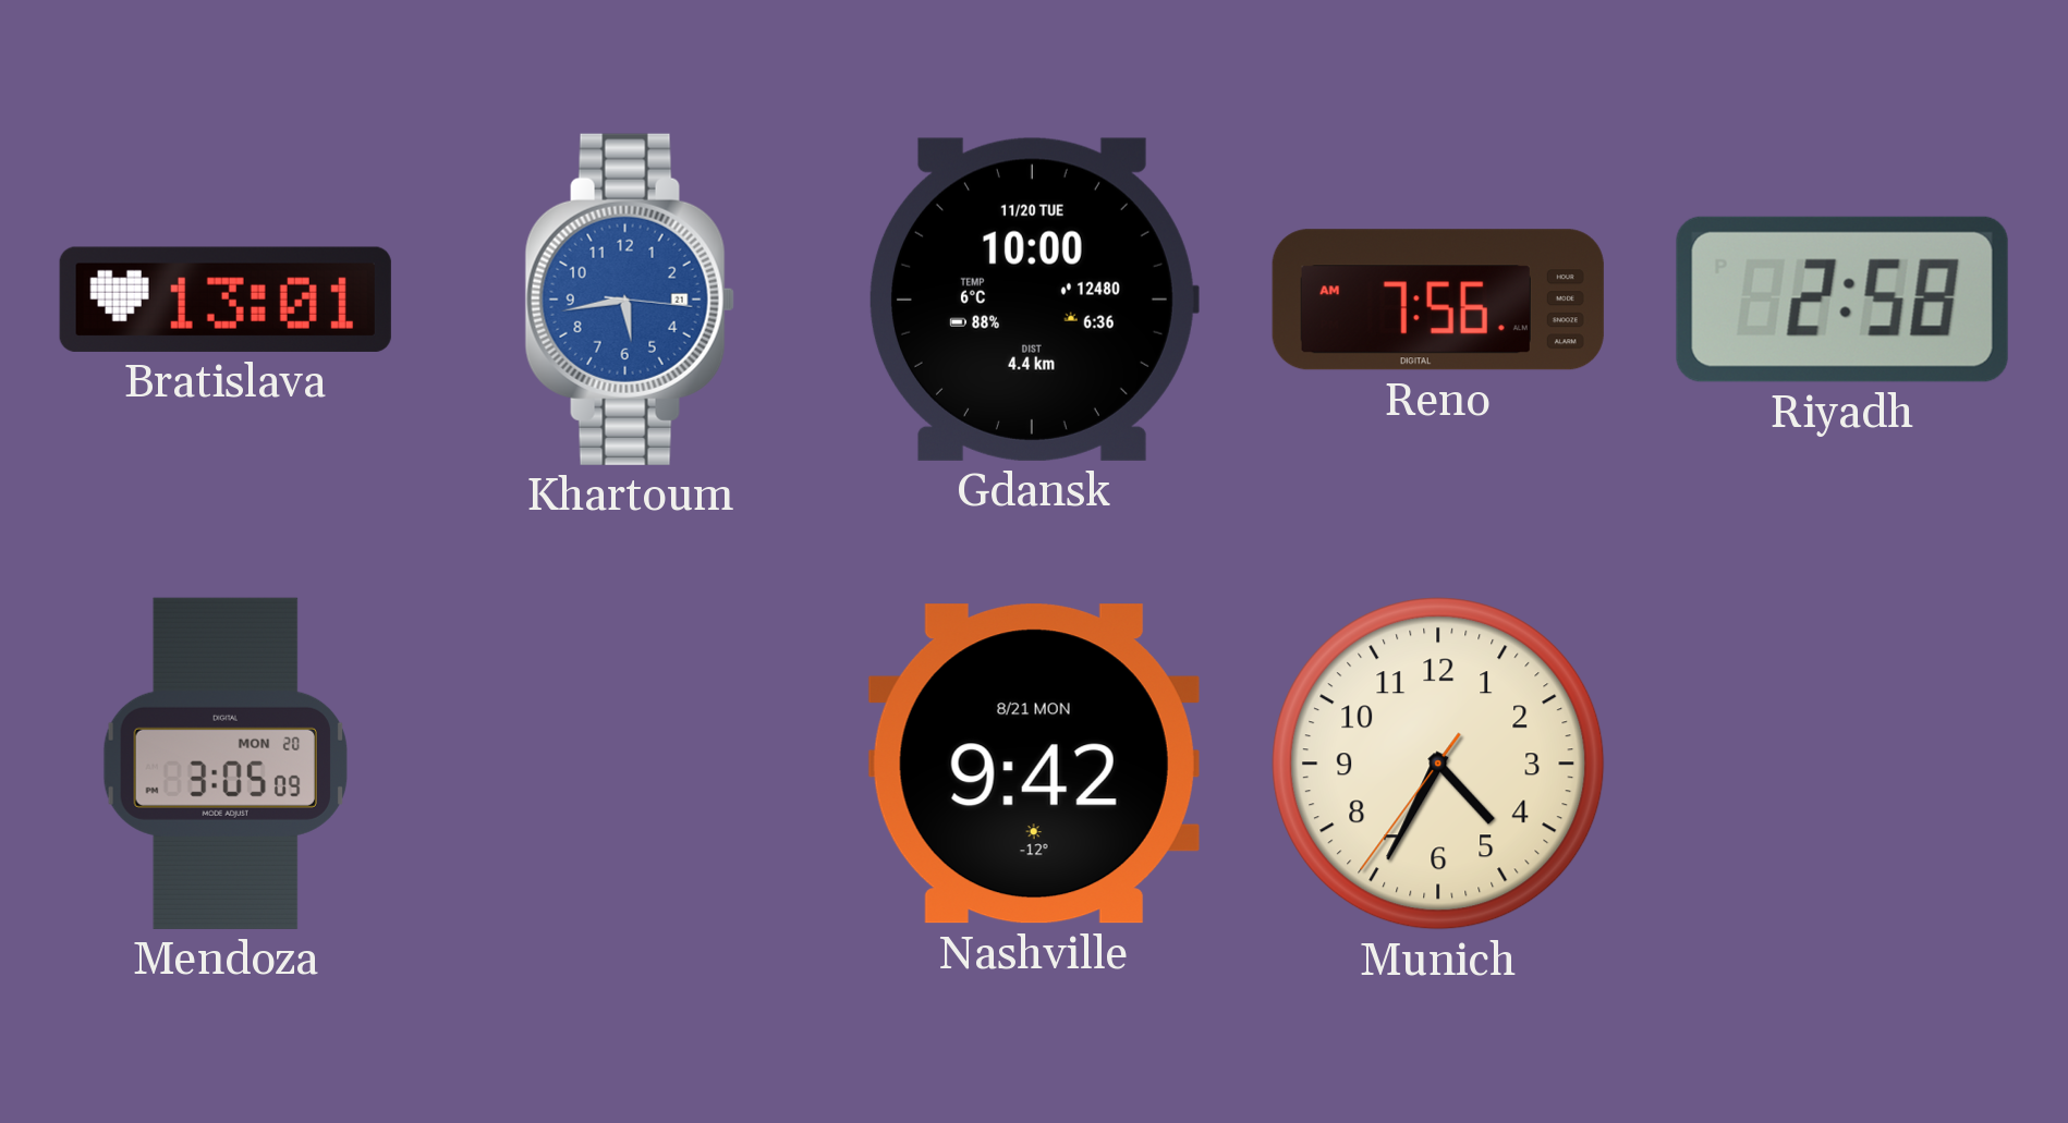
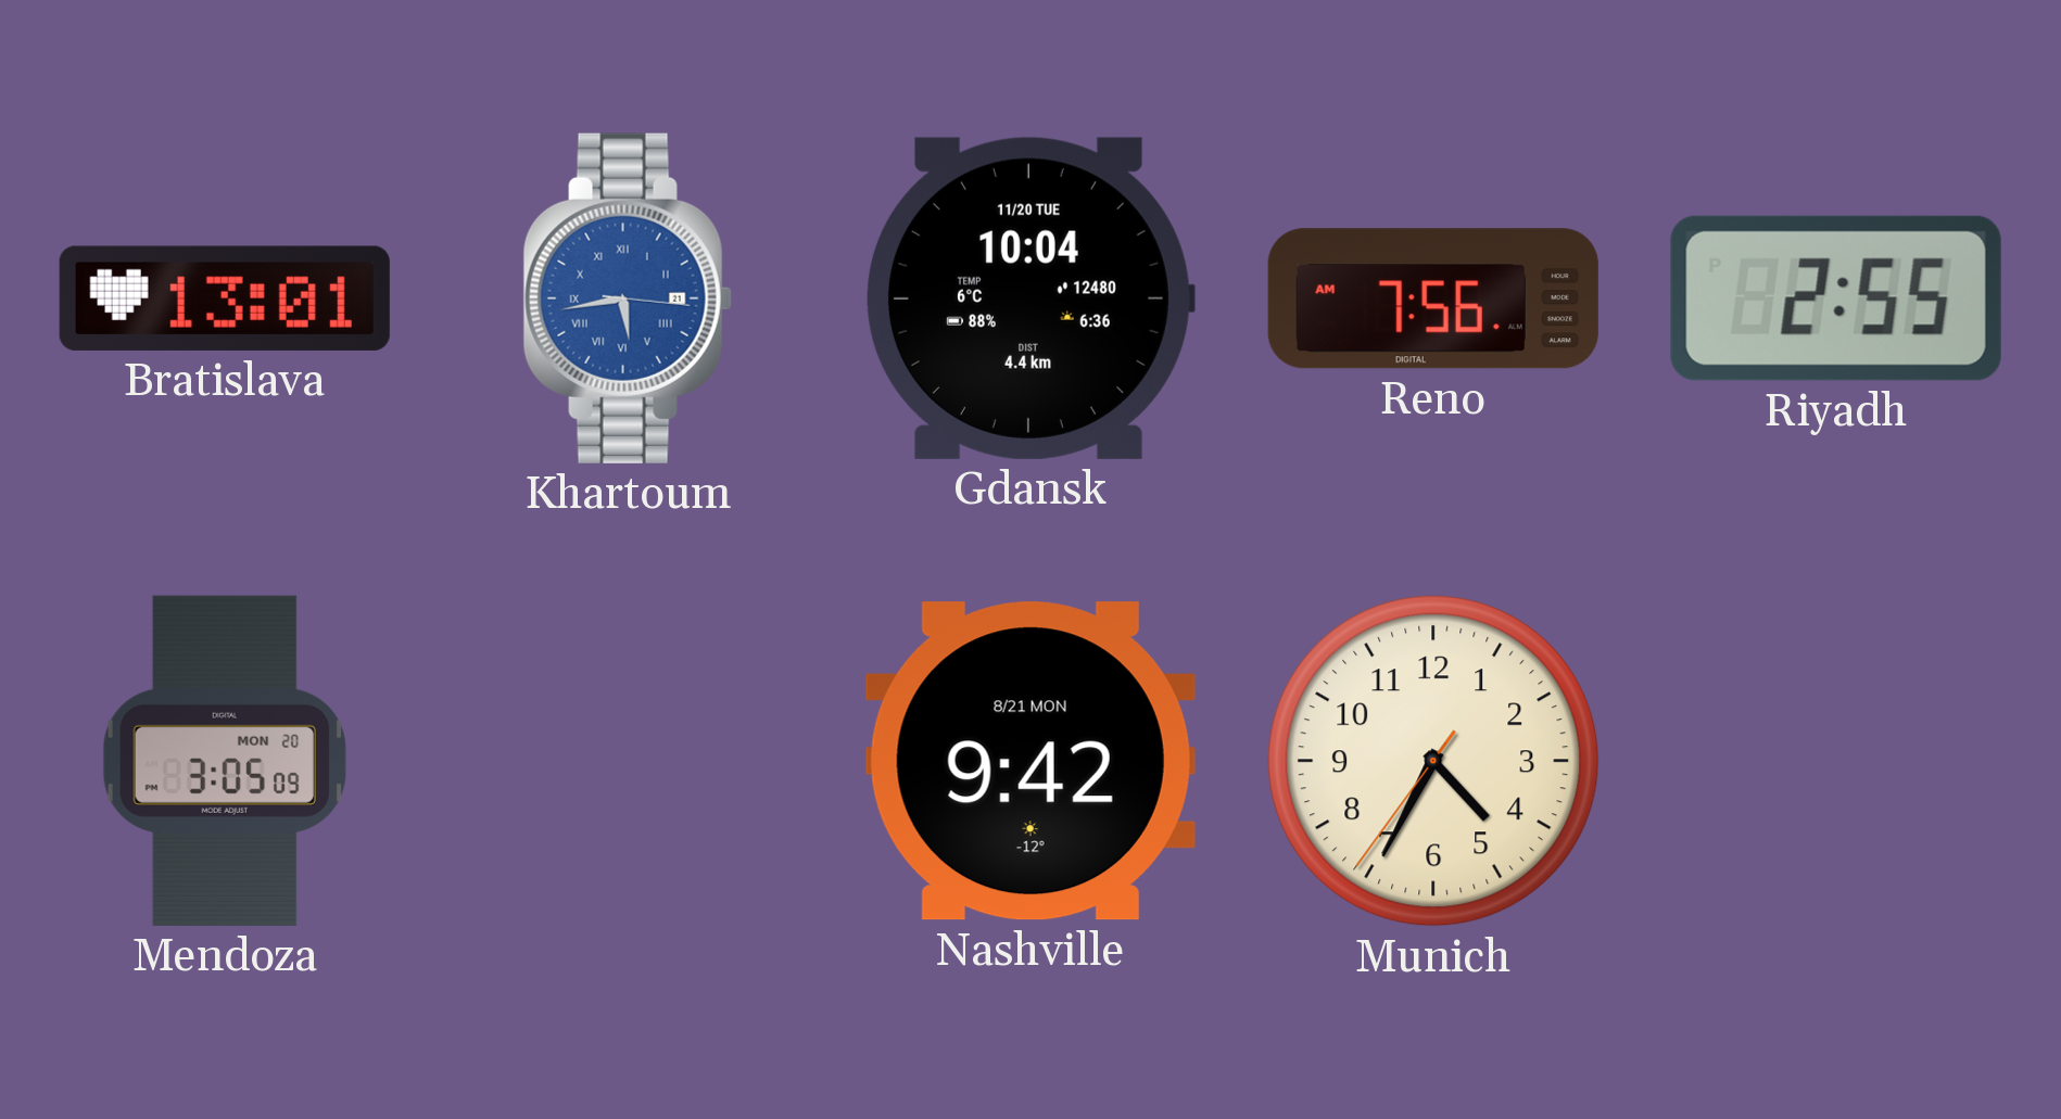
Khartoum numerals: Arabic -> Roman (628, 298)
Gdansk: 10:00 -> 10:04 (1029, 298)
Riyadh: 2:58 -> 2:55 (1836, 298)
